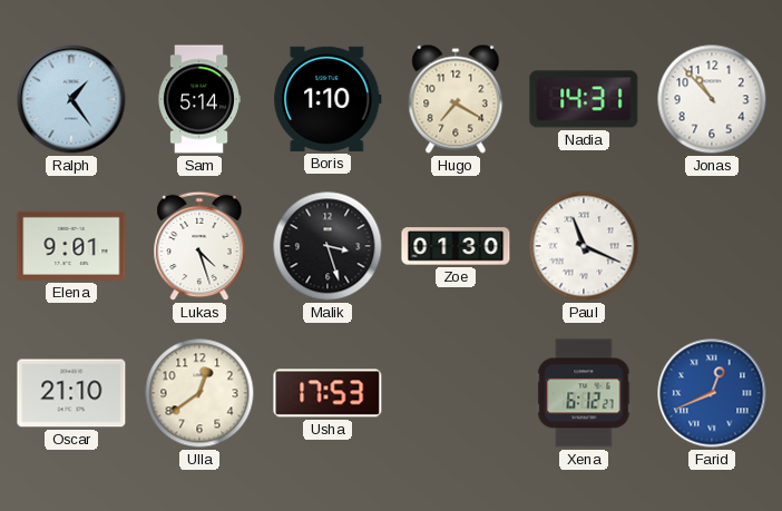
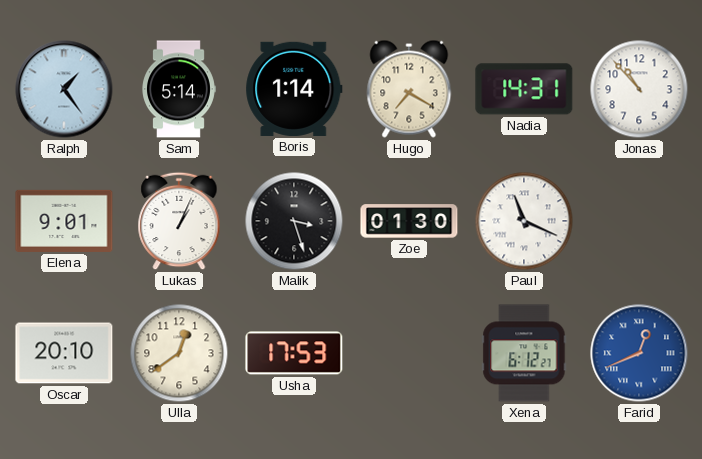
Boris: 1:10 -> 1:14 (294, 89)
Lukas: 4:27 -> 1:04 (179, 221)
Oscar: 21:10 -> 20:10 (64, 353)
